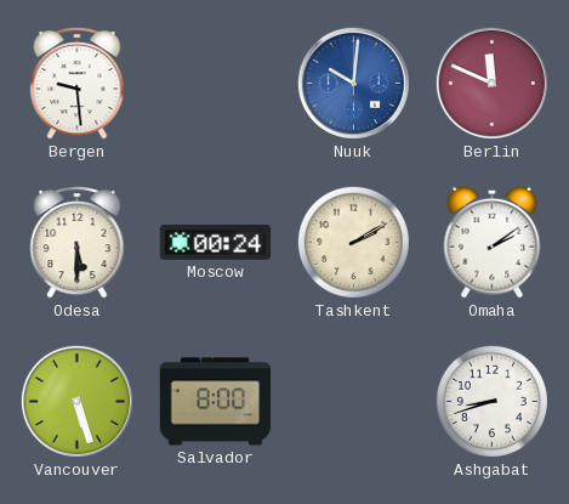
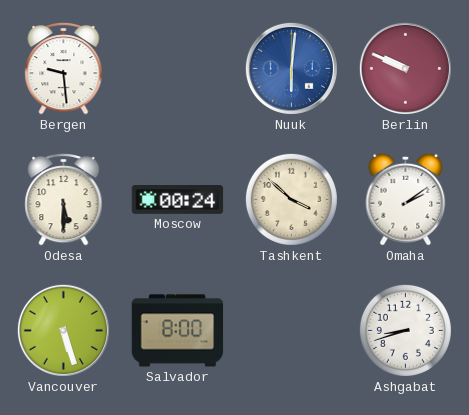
Nuuk: 10:01 -> 6:01 (291, 68)
Berlin: 11:49 -> 9:49 (405, 68)
Tashkent: 2:10 -> 3:52 (291, 199)
